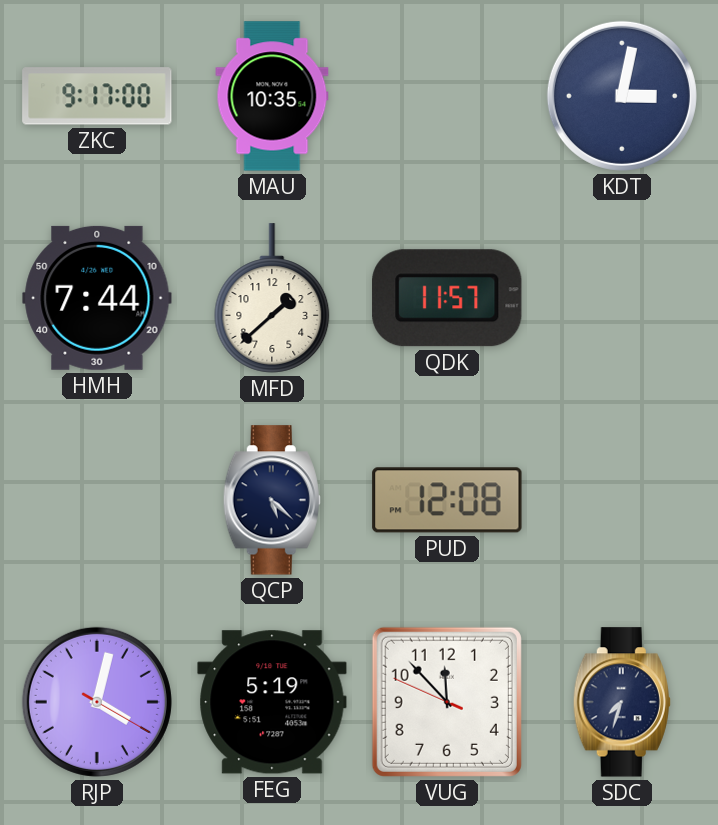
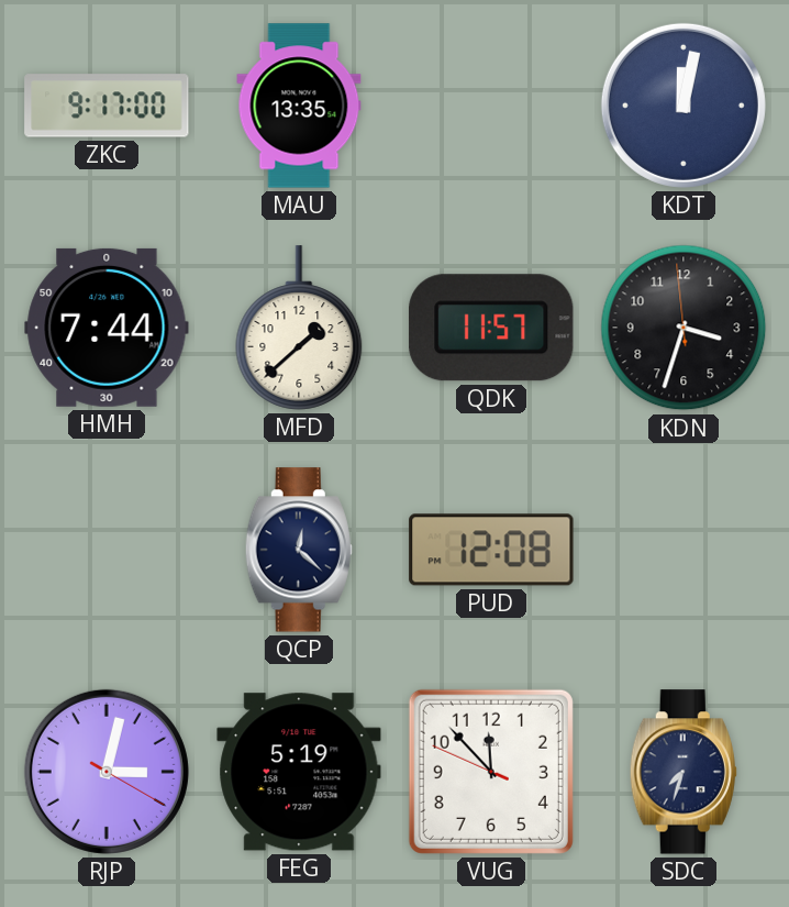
MAU: 10:35 -> 13:35 (299, 106)
KDT: 3:02 -> 12:02 (684, 106)
KDN: none -> 3:32 (684, 328)
QCP: 5:22 -> 12:22 (299, 550)
RJP: 4:02 -> 3:02 (107, 772)
